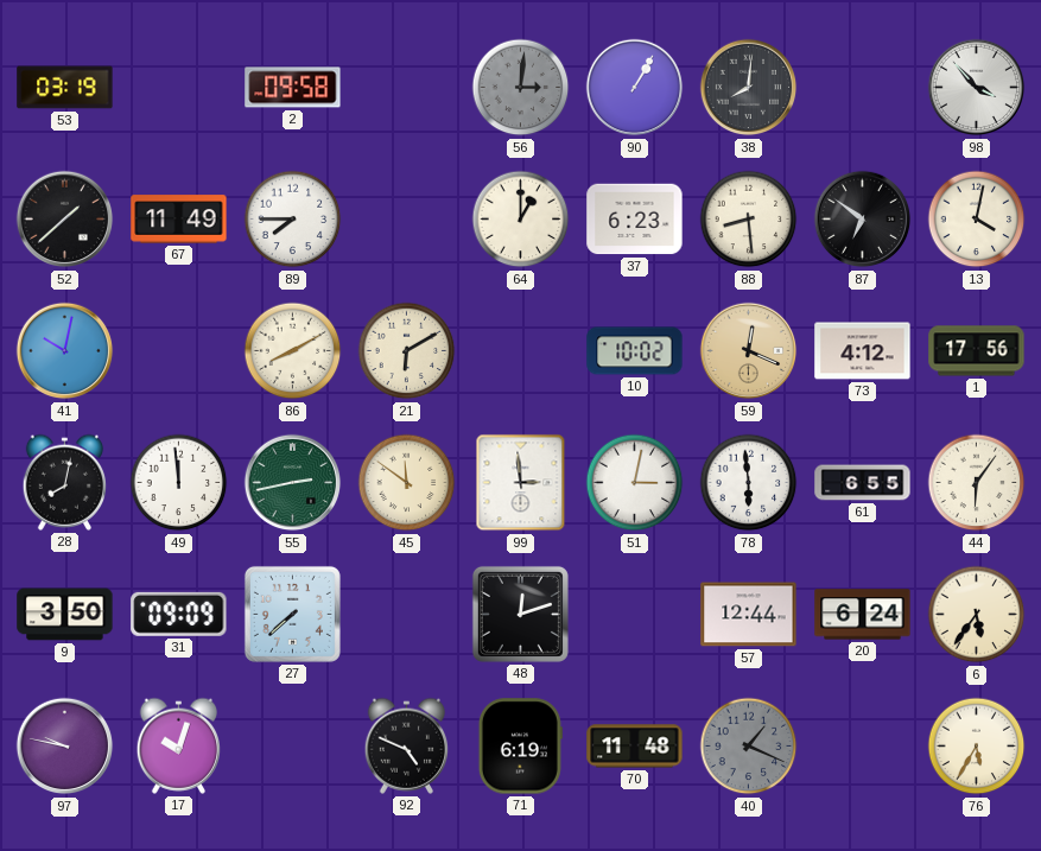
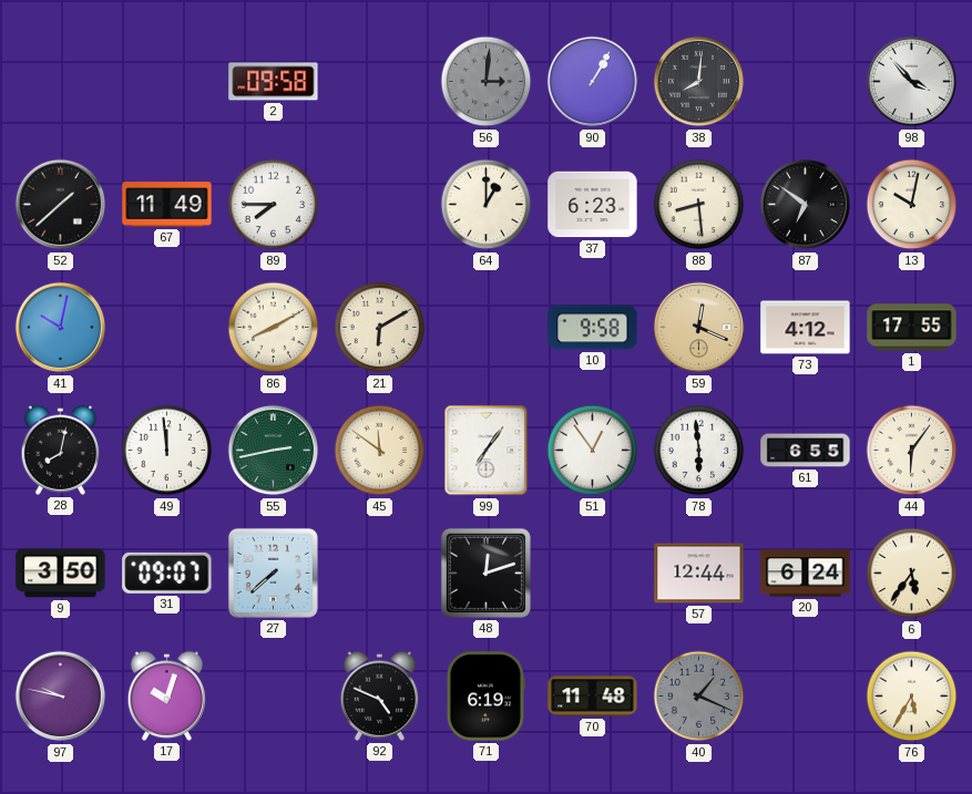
53: 03:19 -> none (65, 88)
13: 4:02 -> 10:02 (912, 205)
10: 10:02 -> 9:58 (593, 328)
1: 17:56 -> 17:55 (912, 328)
99: 2:59 -> 7:06 (487, 451)
51: 3:02 -> 12:54 (593, 451)
31: 09:09 -> 09:07 (167, 573)
